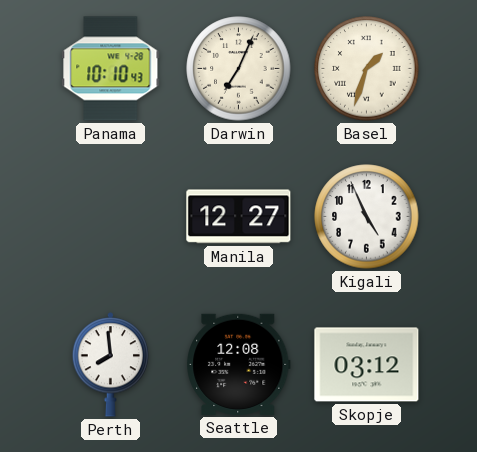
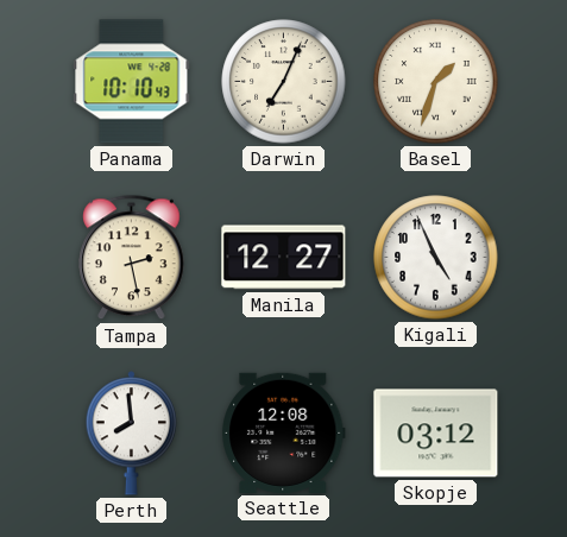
Tampa: none -> 2:28 (132, 258)
